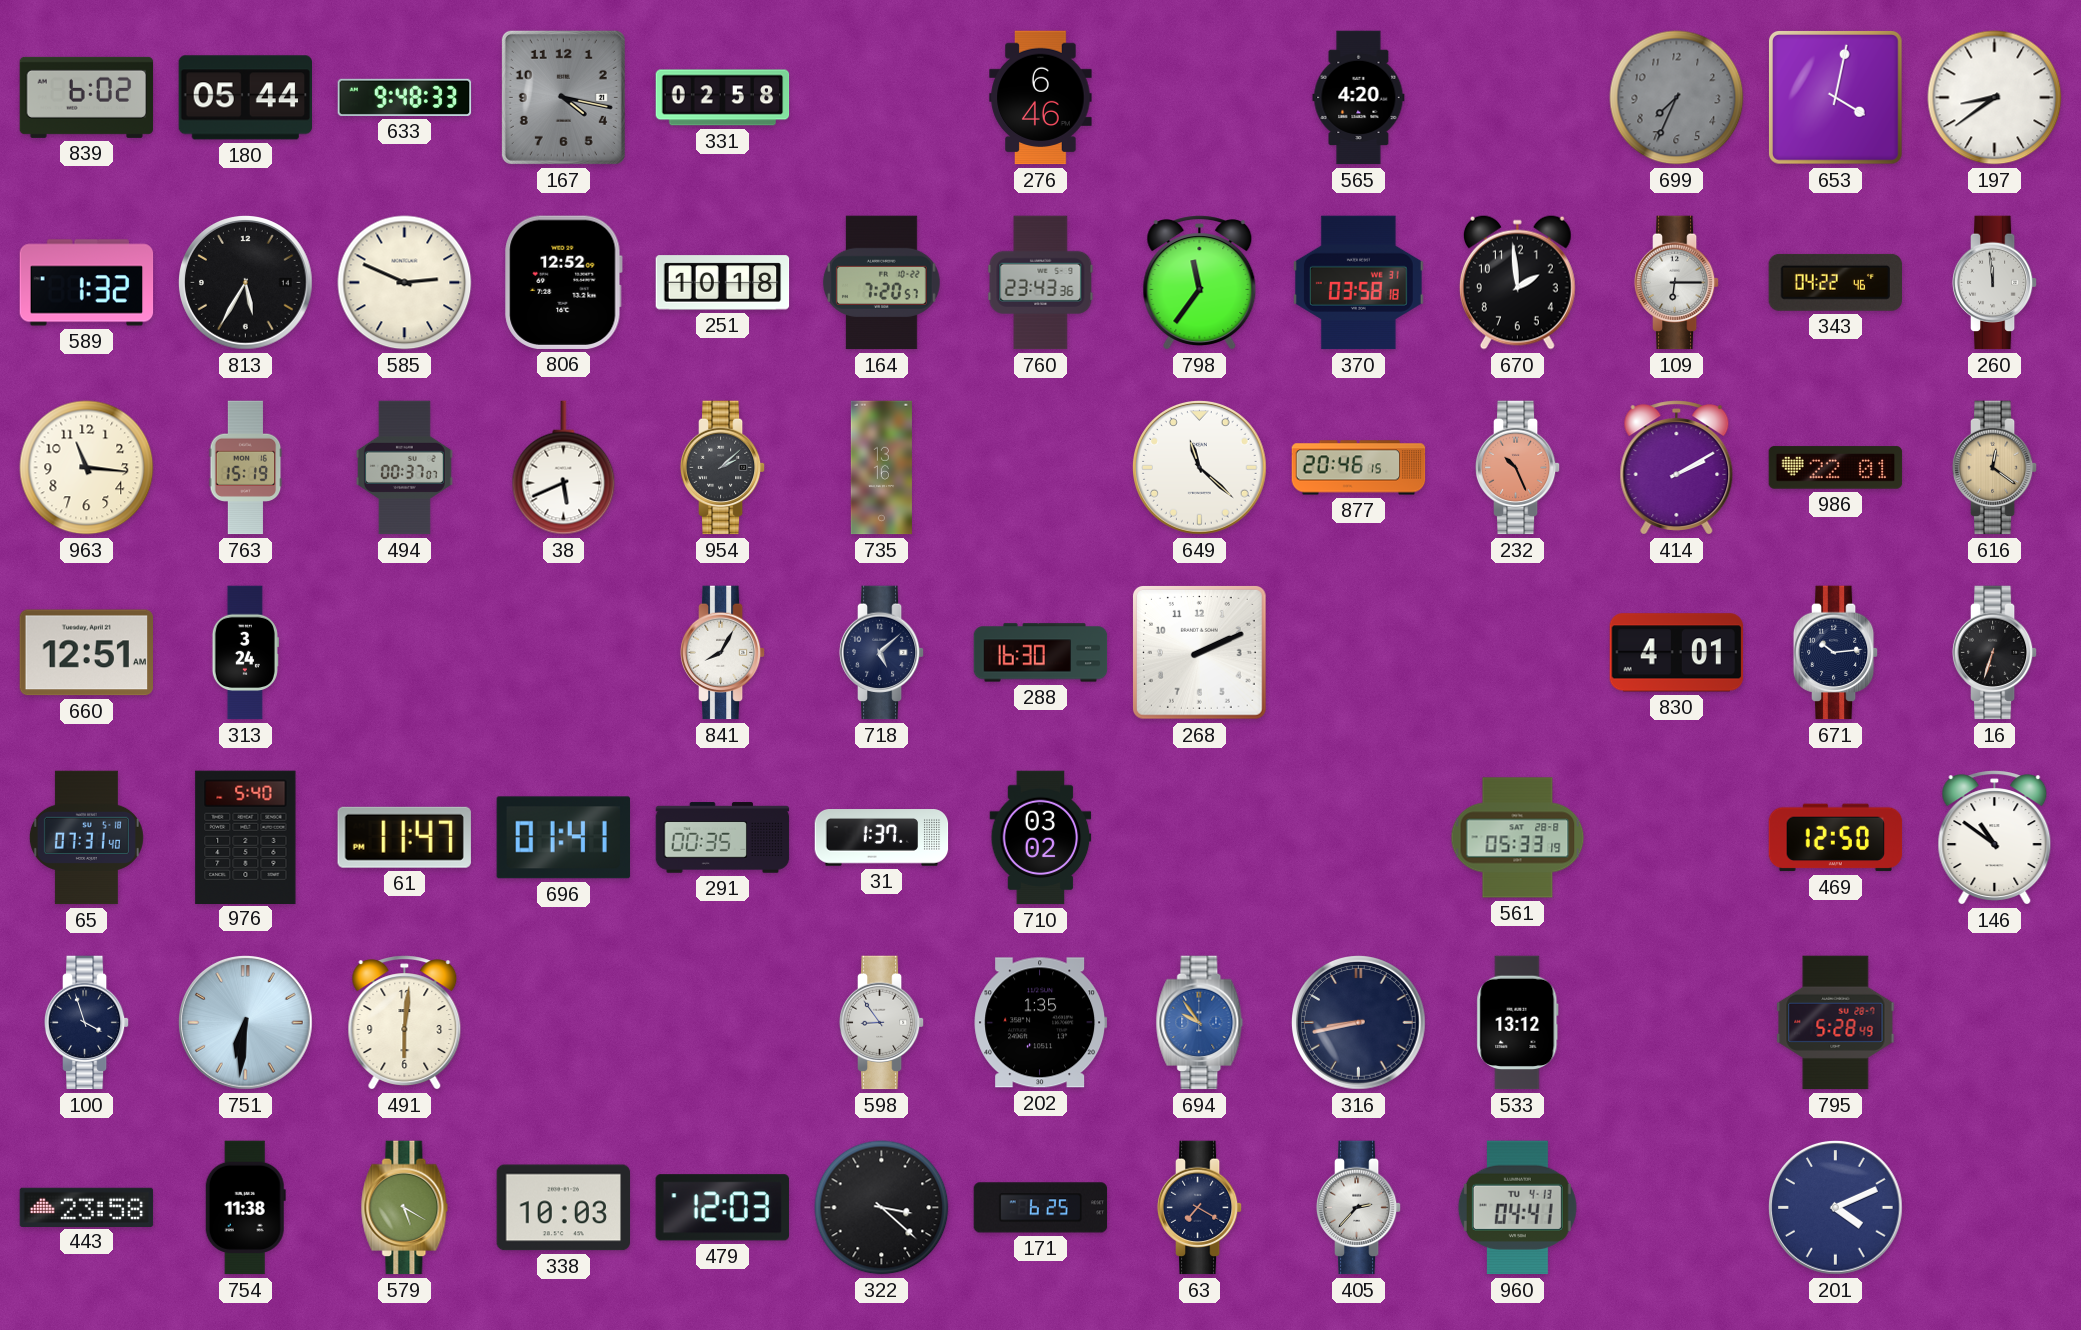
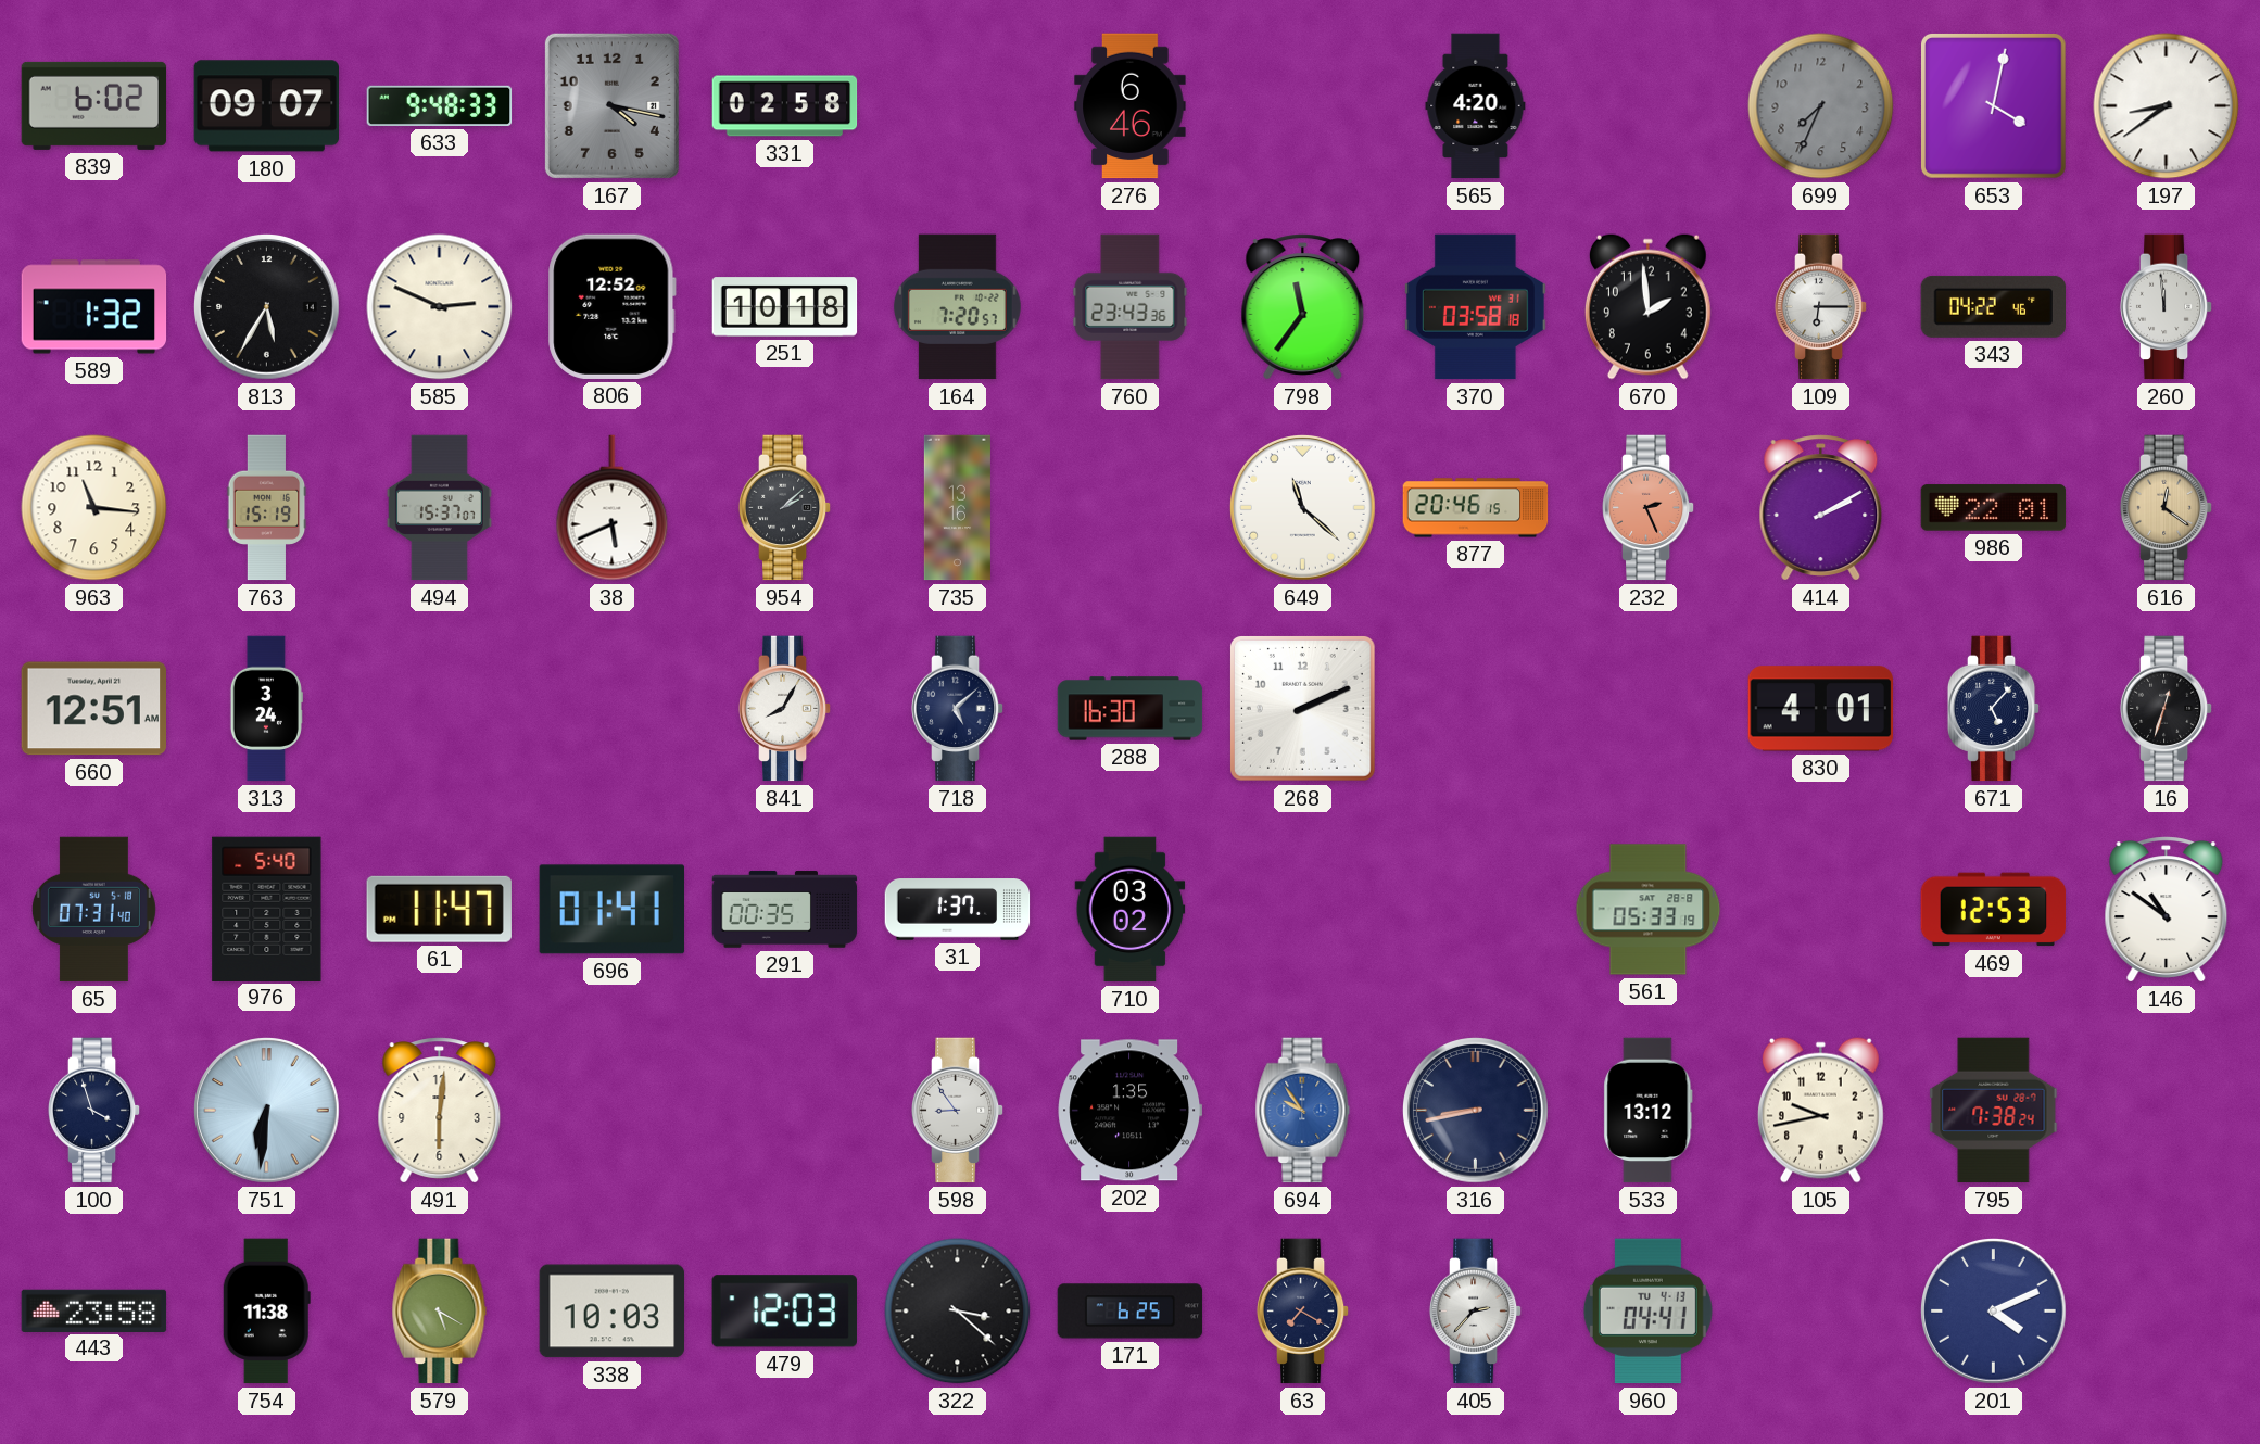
180: 05:44 -> 09:07 (266, 106)
494: 00:37 -> 15:37 (439, 508)
232: 10:26 -> 2:26 (1649, 508)
671: 10:14 -> 5:07 (1994, 709)
16: 6:33 -> 12:33 (2167, 709)
469: 12:50 -> 12:53 (1994, 910)
105: none -> 9:43 (1820, 1110)
795: 5:28 -> 7:38 (1994, 1111)
